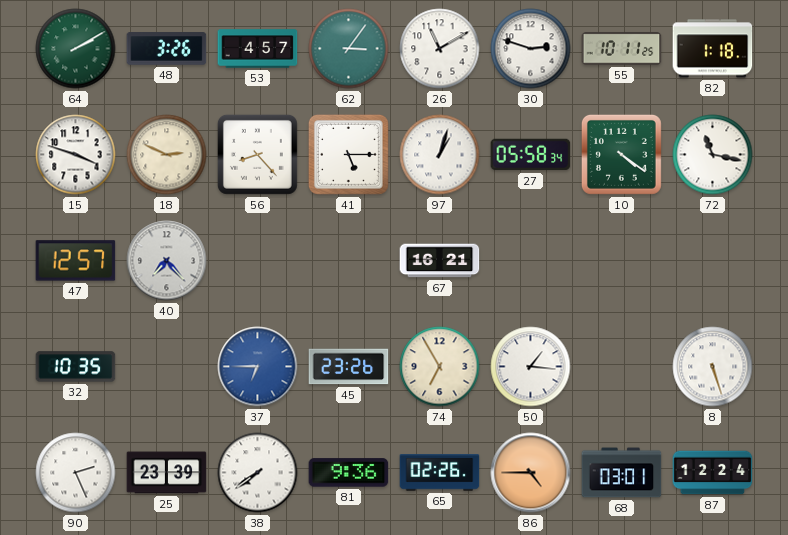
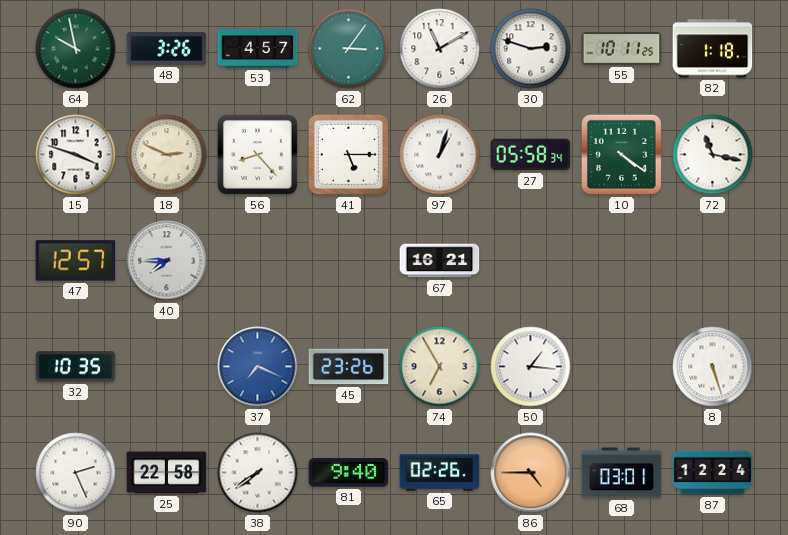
64: 2:10 -> 9:58 (76, 49)
40: 7:23 -> 7:45 (167, 261)
37: 6:45 -> 7:19 (258, 367)
25: 23:39 -> 22:58 (167, 473)
81: 9:36 -> 9:40 (349, 473)
